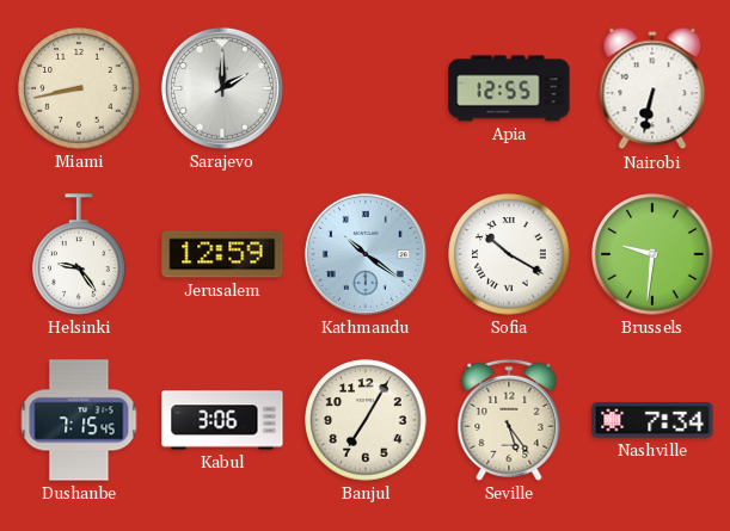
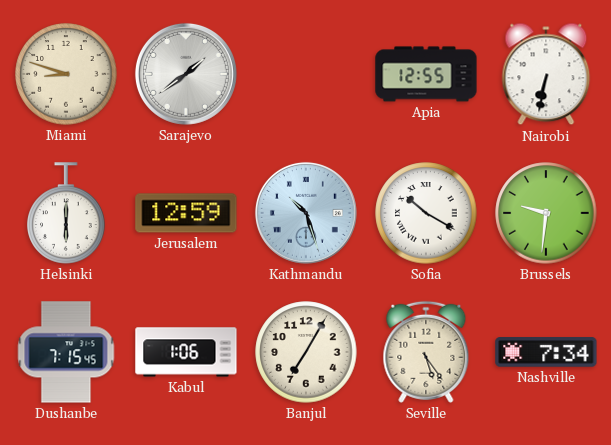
Miami: 8:43 -> 8:48 (66, 74)
Sarajevo: 2:00 -> 1:39 (186, 74)
Helsinki: 9:24 -> 6:00 (66, 213)
Kathmandu: 10:21 -> 10:27 (306, 213)
Kabul: 3:06 -> 1:06 (186, 352)
